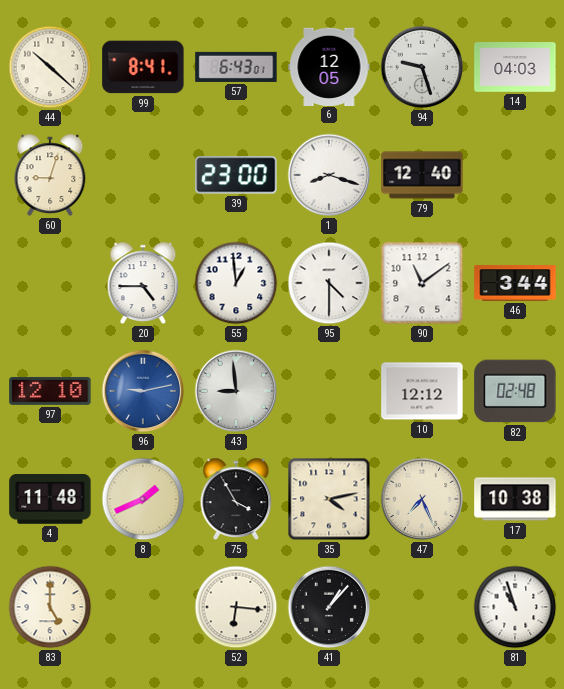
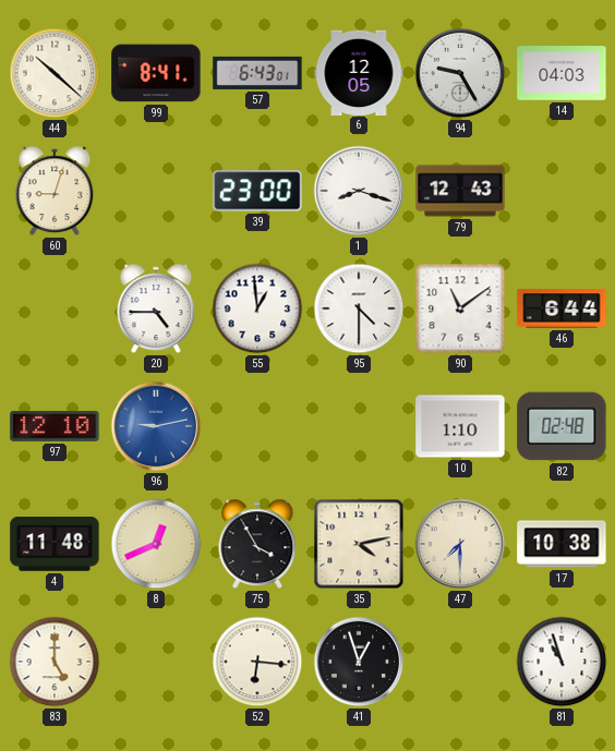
94: 9:27 -> 9:25 (460, 73)
79: 12:40 -> 12:43 (460, 191)
46: 3:44 -> 6:44 (562, 308)
43: 8:59 -> none (236, 391)
10: 12:12 -> 1:10 (460, 426)
8: 1:41 -> 12:41 (156, 544)
47: 7:26 -> 7:30 (460, 544)
41: 1:07 -> 12:57 (359, 662)
